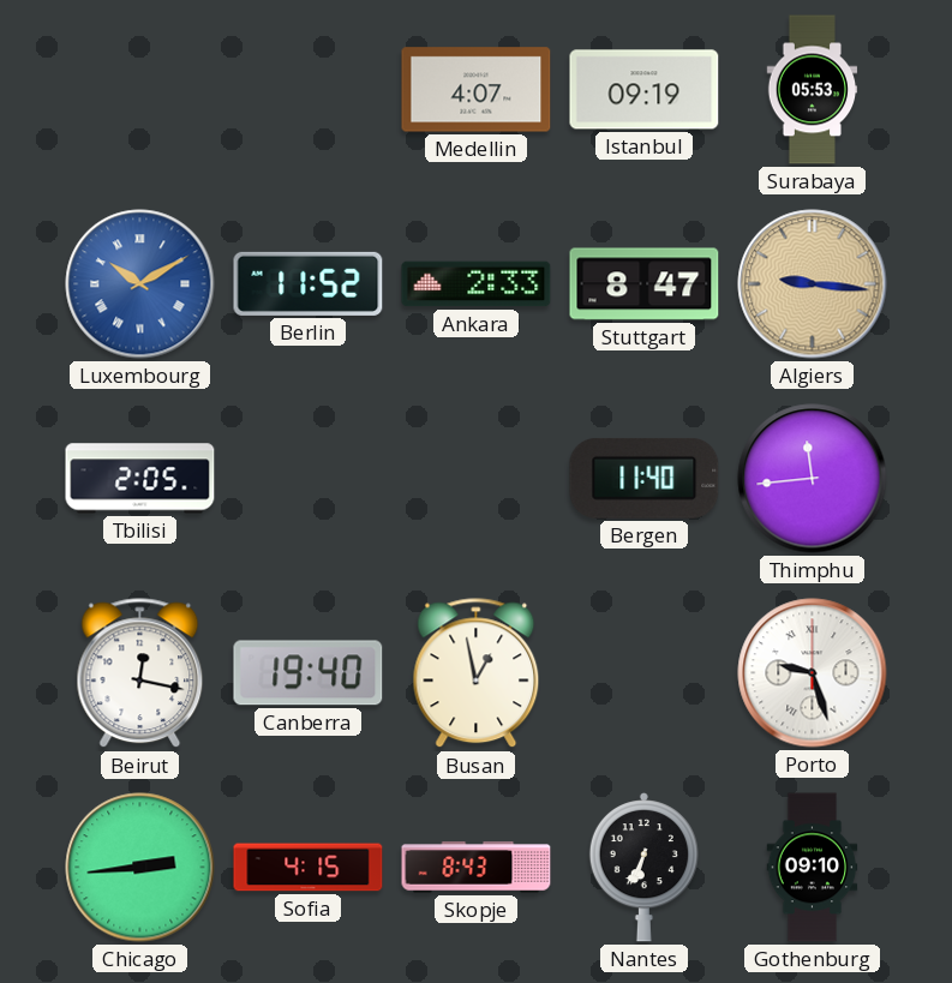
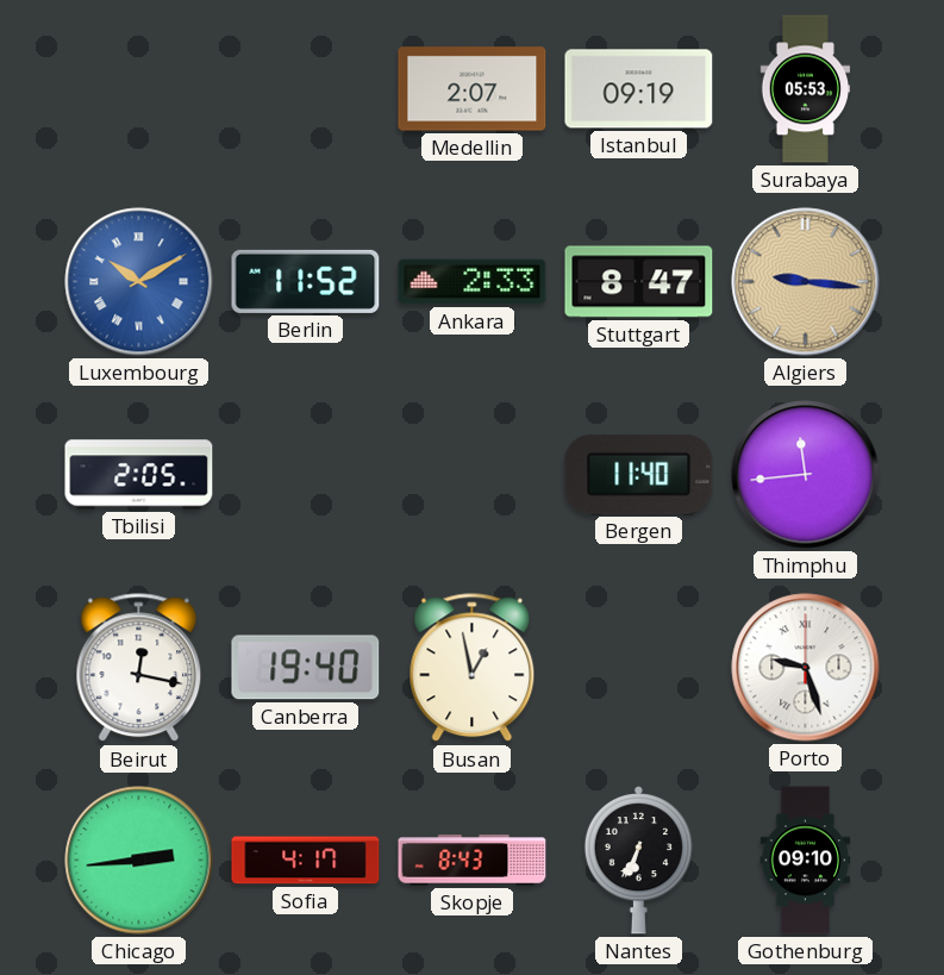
Medellin: 4:07 -> 2:07 (473, 89)
Sofia: 4:15 -> 4:17 (306, 861)
